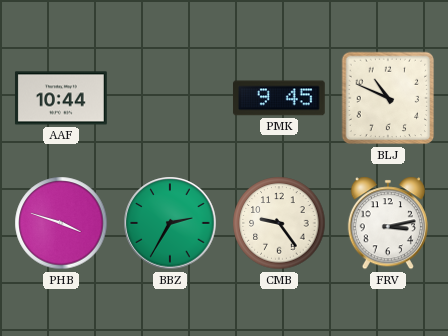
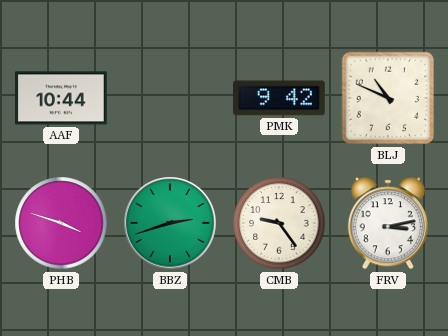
PMK: 9:45 -> 9:42 (279, 98)
BBZ: 2:35 -> 2:42 (170, 223)
